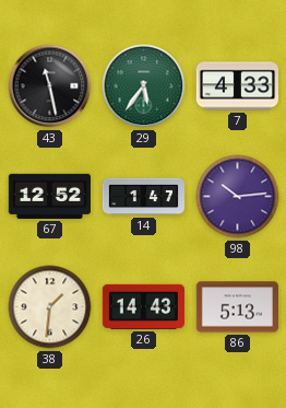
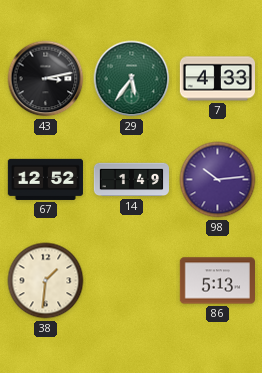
43: 11:28 -> 3:13 (46, 79)
14: 1:47 -> 1:49 (131, 180)
26: 14:43 -> none (143, 306)
